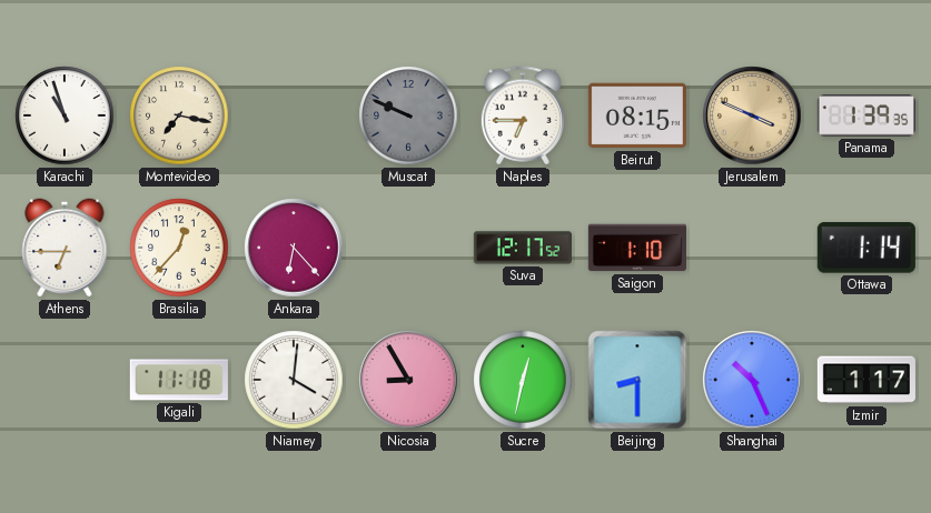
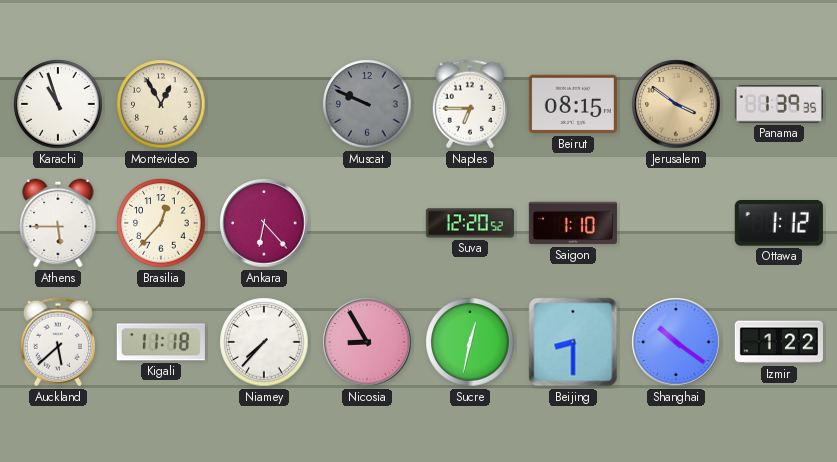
Montevideo: 7:17 -> 12:55 (161, 104)
Jerusalem: 3:49 -> 3:51 (676, 104)
Athens: 6:45 -> 5:45 (58, 223)
Suva: 12:17 -> 12:20 (470, 223)
Ottawa: 1:14 -> 1:12 (779, 224)
Auckland: none -> 5:38 (58, 342)
Niamey: 4:01 -> 7:37 (264, 342)
Shanghai: 10:26 -> 10:21 (676, 342)
Izmir: 1:17 -> 1:22 (779, 342)
